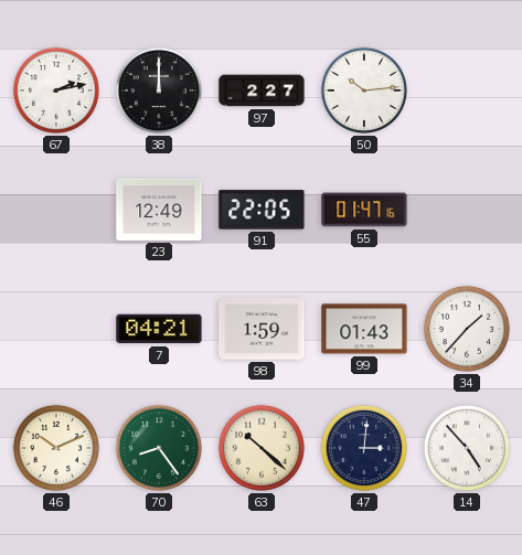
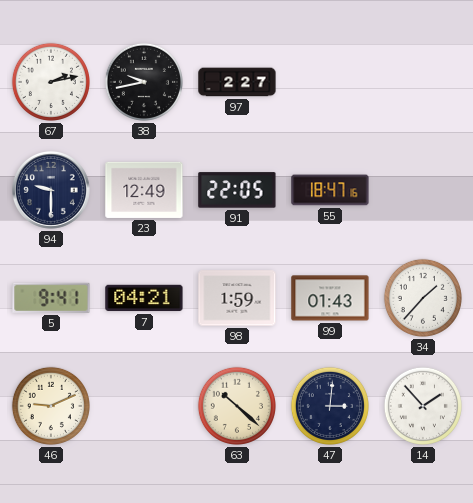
38: 12:00 -> 9:43 (144, 82)
50: 10:14 -> none (364, 90)
94: none -> 9:30 (51, 190)
55: 01:47 -> 18:47 (330, 190)
5: none -> 9:41 (51, 298)
46: 10:11 -> 9:11 (51, 406)
70: 8:24 -> none (159, 448)
14: 4:53 -> 1:53 (423, 406)
